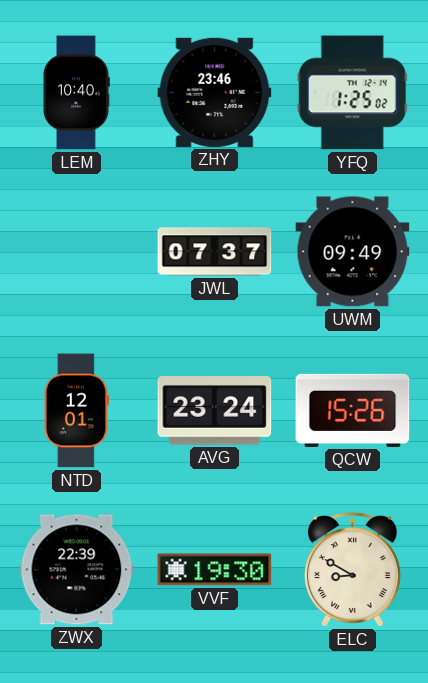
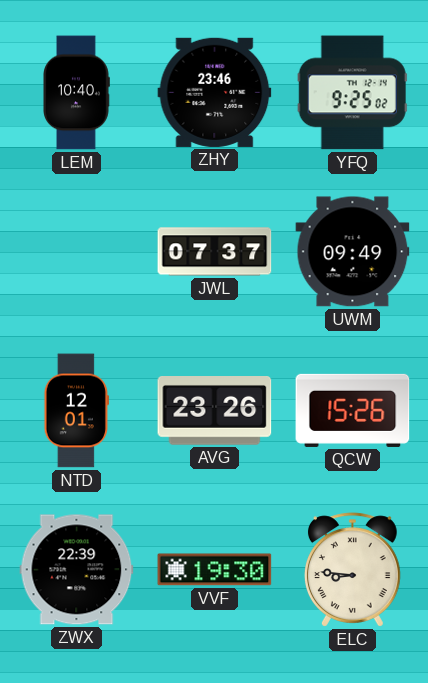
YFQ: 1:25 -> 9:25 (352, 93)
AVG: 23:24 -> 23:26 (215, 411)
ELC: 8:50 -> 8:46 (352, 570)
